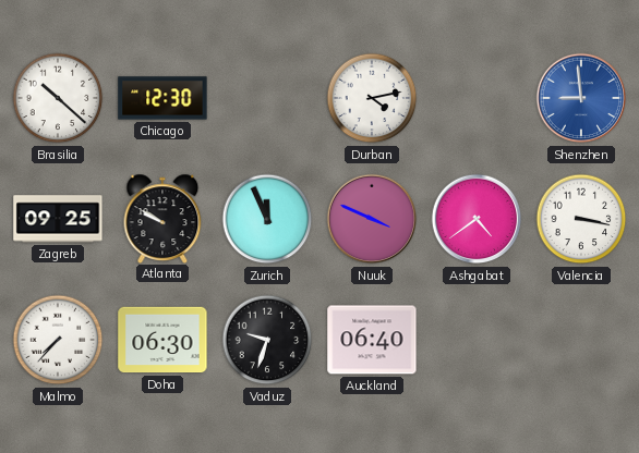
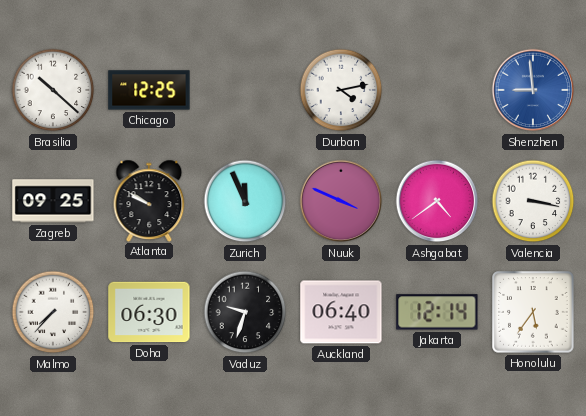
Chicago: 12:30 -> 12:25 (149, 90)
Jakarta: none -> 12:14 (437, 312)
Honolulu: none -> 5:36 (533, 312)
